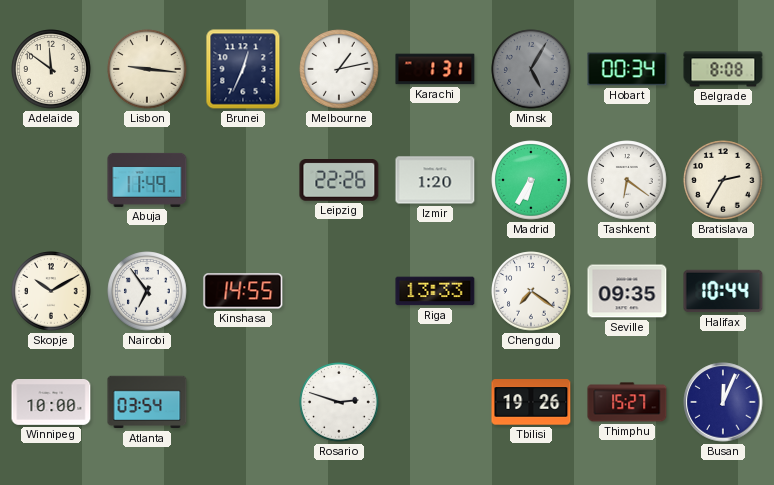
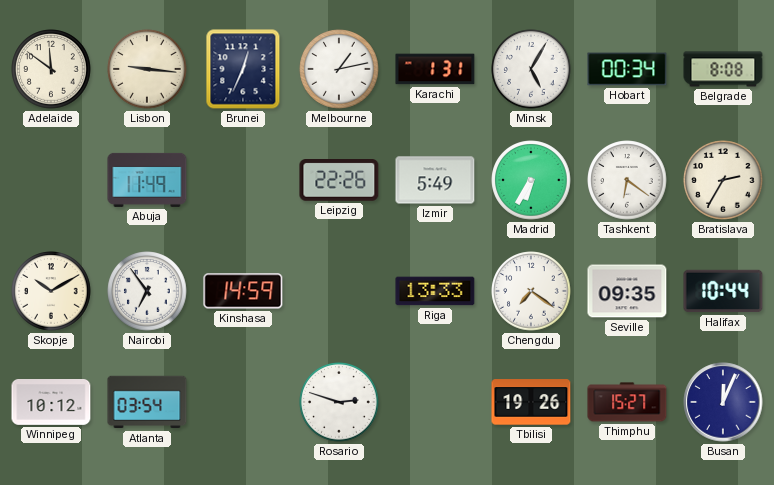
Minsk dial: grey -> white (531, 69)
Izmir: 1:20 -> 5:49 (435, 180)
Kinshasa: 14:55 -> 14:59 (243, 291)
Winnipeg: 10:00 -> 10:12 (51, 403)
